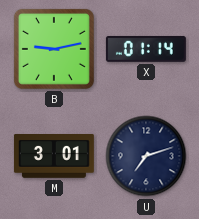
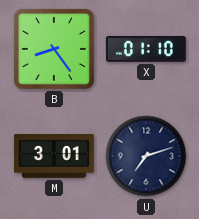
B: 9:13 -> 8:24 (54, 49)
X: 01:14 -> 01:10 (146, 49)
